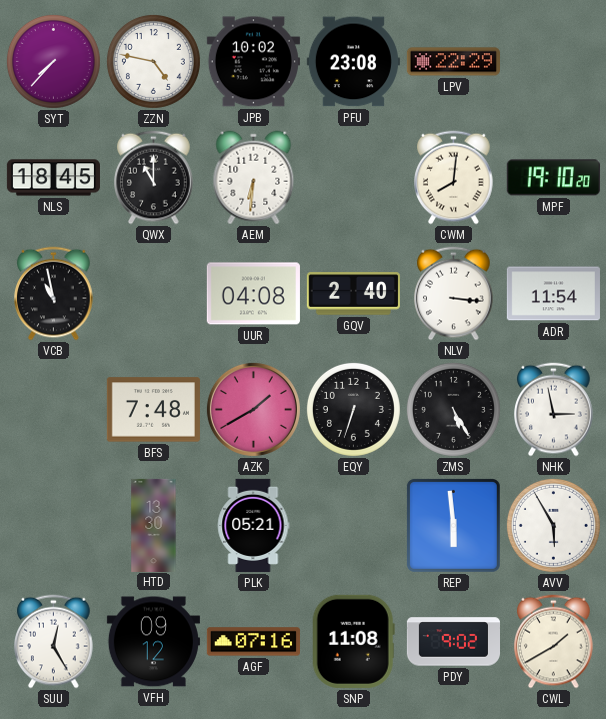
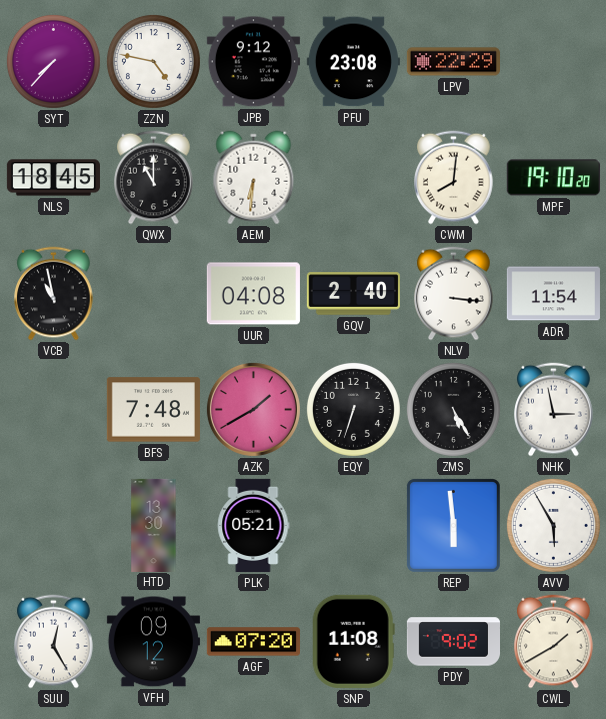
JPB: 10:02 -> 9:12 (253, 62)
AGF: 07:16 -> 07:20 (253, 642)
